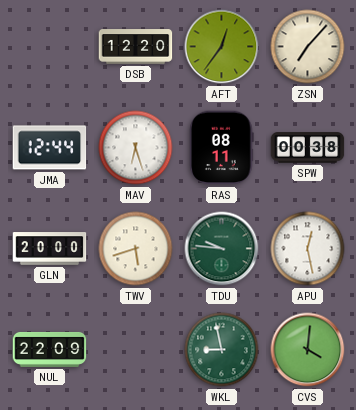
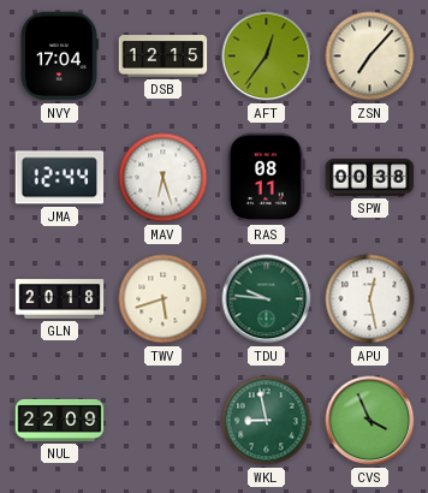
NVY: none -> 17:04 (59, 57)
DSB: 12:20 -> 12:15 (164, 57)
GLN: 20:00 -> 20:18 (60, 299)
CVS: 4:01 -> 3:56 (370, 421)
